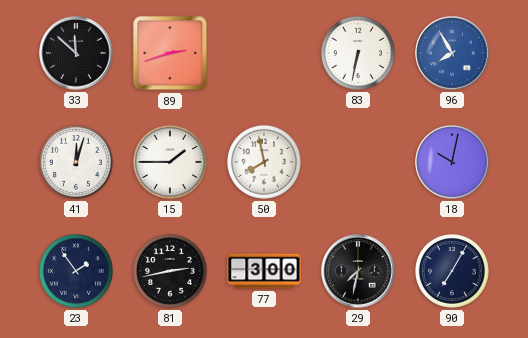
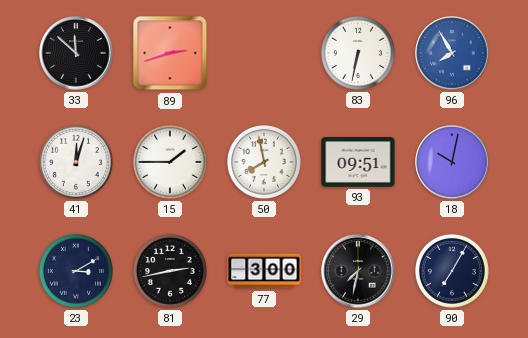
93: none -> 09:51 (358, 163)
23: 1:54 -> 3:10 (76, 271)
